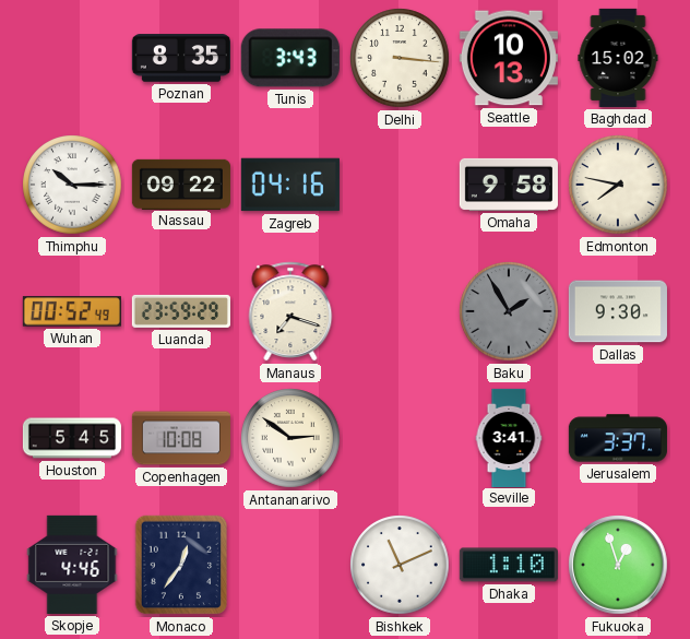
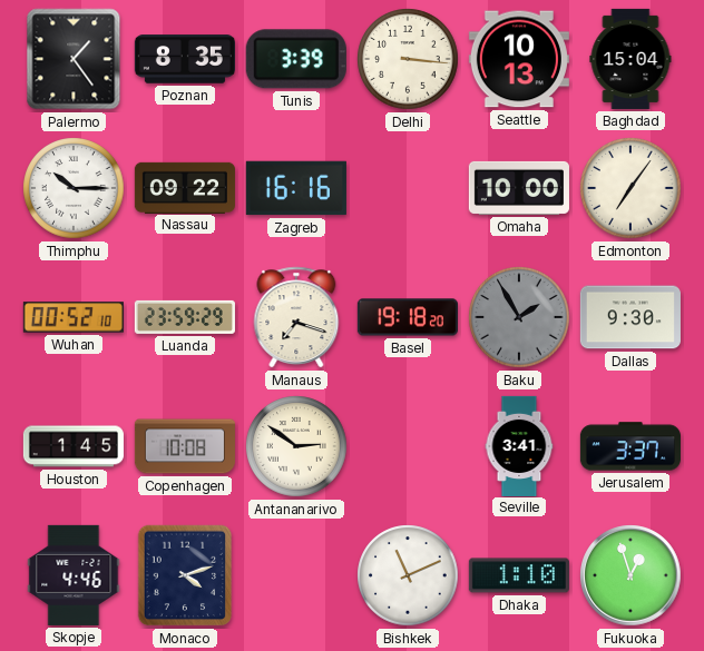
Palermo: none -> 1:24 (74, 59)
Tunis: 3:43 -> 3:39 (296, 59)
Baghdad: 15:02 -> 15:04 (630, 59)
Zagreb: 04:16 -> 16:16 (296, 188)
Omaha: 9:58 -> 10:00 (519, 188)
Edmonton: 7:47 -> 7:06 (630, 188)
Wuhan: 00:52:49 -> 00:52:10 (74, 317)
Basel: none -> 19:18 (408, 317)
Houston: 5:45 -> 1:45 (74, 446)
Monaco: 12:36 -> 4:12 (185, 575)
